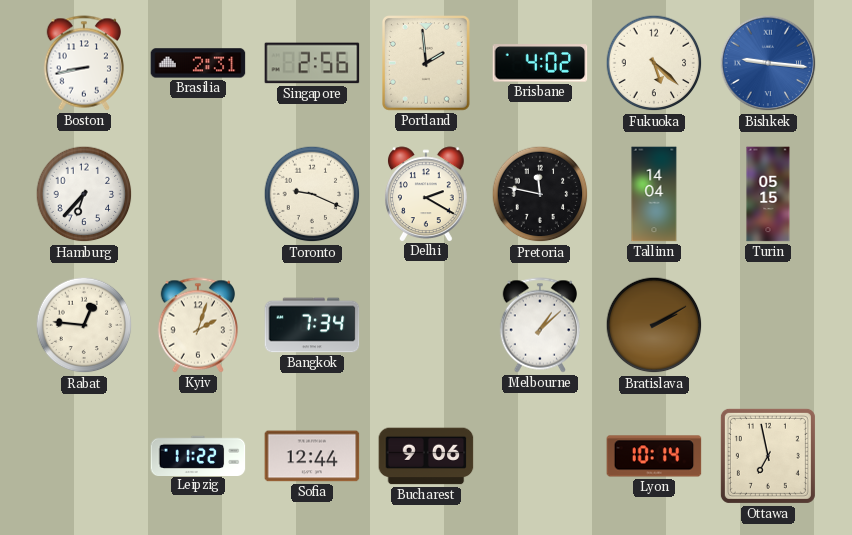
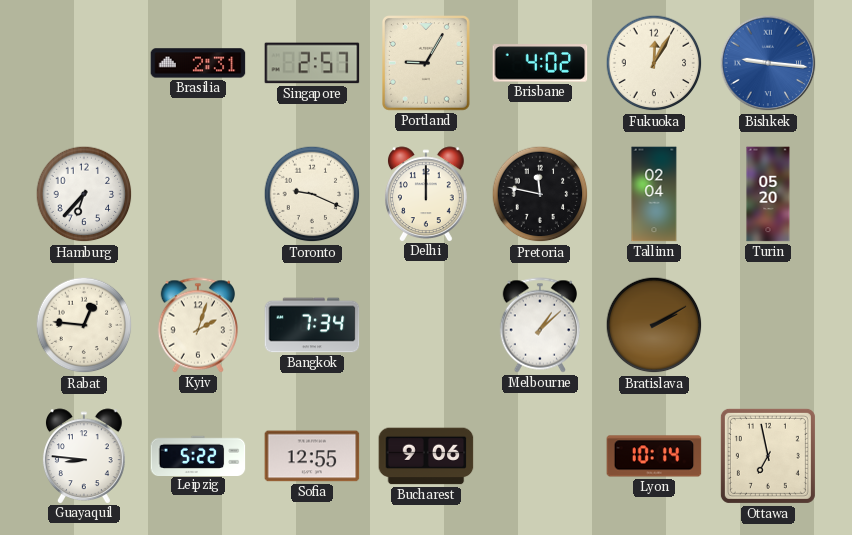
Boston: 8:43 -> none (83, 63)
Singapore: 2:56 -> 2:57 (312, 63)
Portland: 1:59 -> 9:05 (427, 64)
Fukuoka: 5:22 -> 12:05 (654, 63)
Delhi: 2:20 -> 12:00 (426, 194)
Tallinn: 14:04 -> 02:04 (654, 194)
Turin: 05:15 -> 05:20 (768, 194)
Guayaquil: none -> 8:46 (84, 456)
Leipzig: 11:22 -> 5:22 (198, 455)
Sofia: 12:44 -> 12:55 (312, 456)
